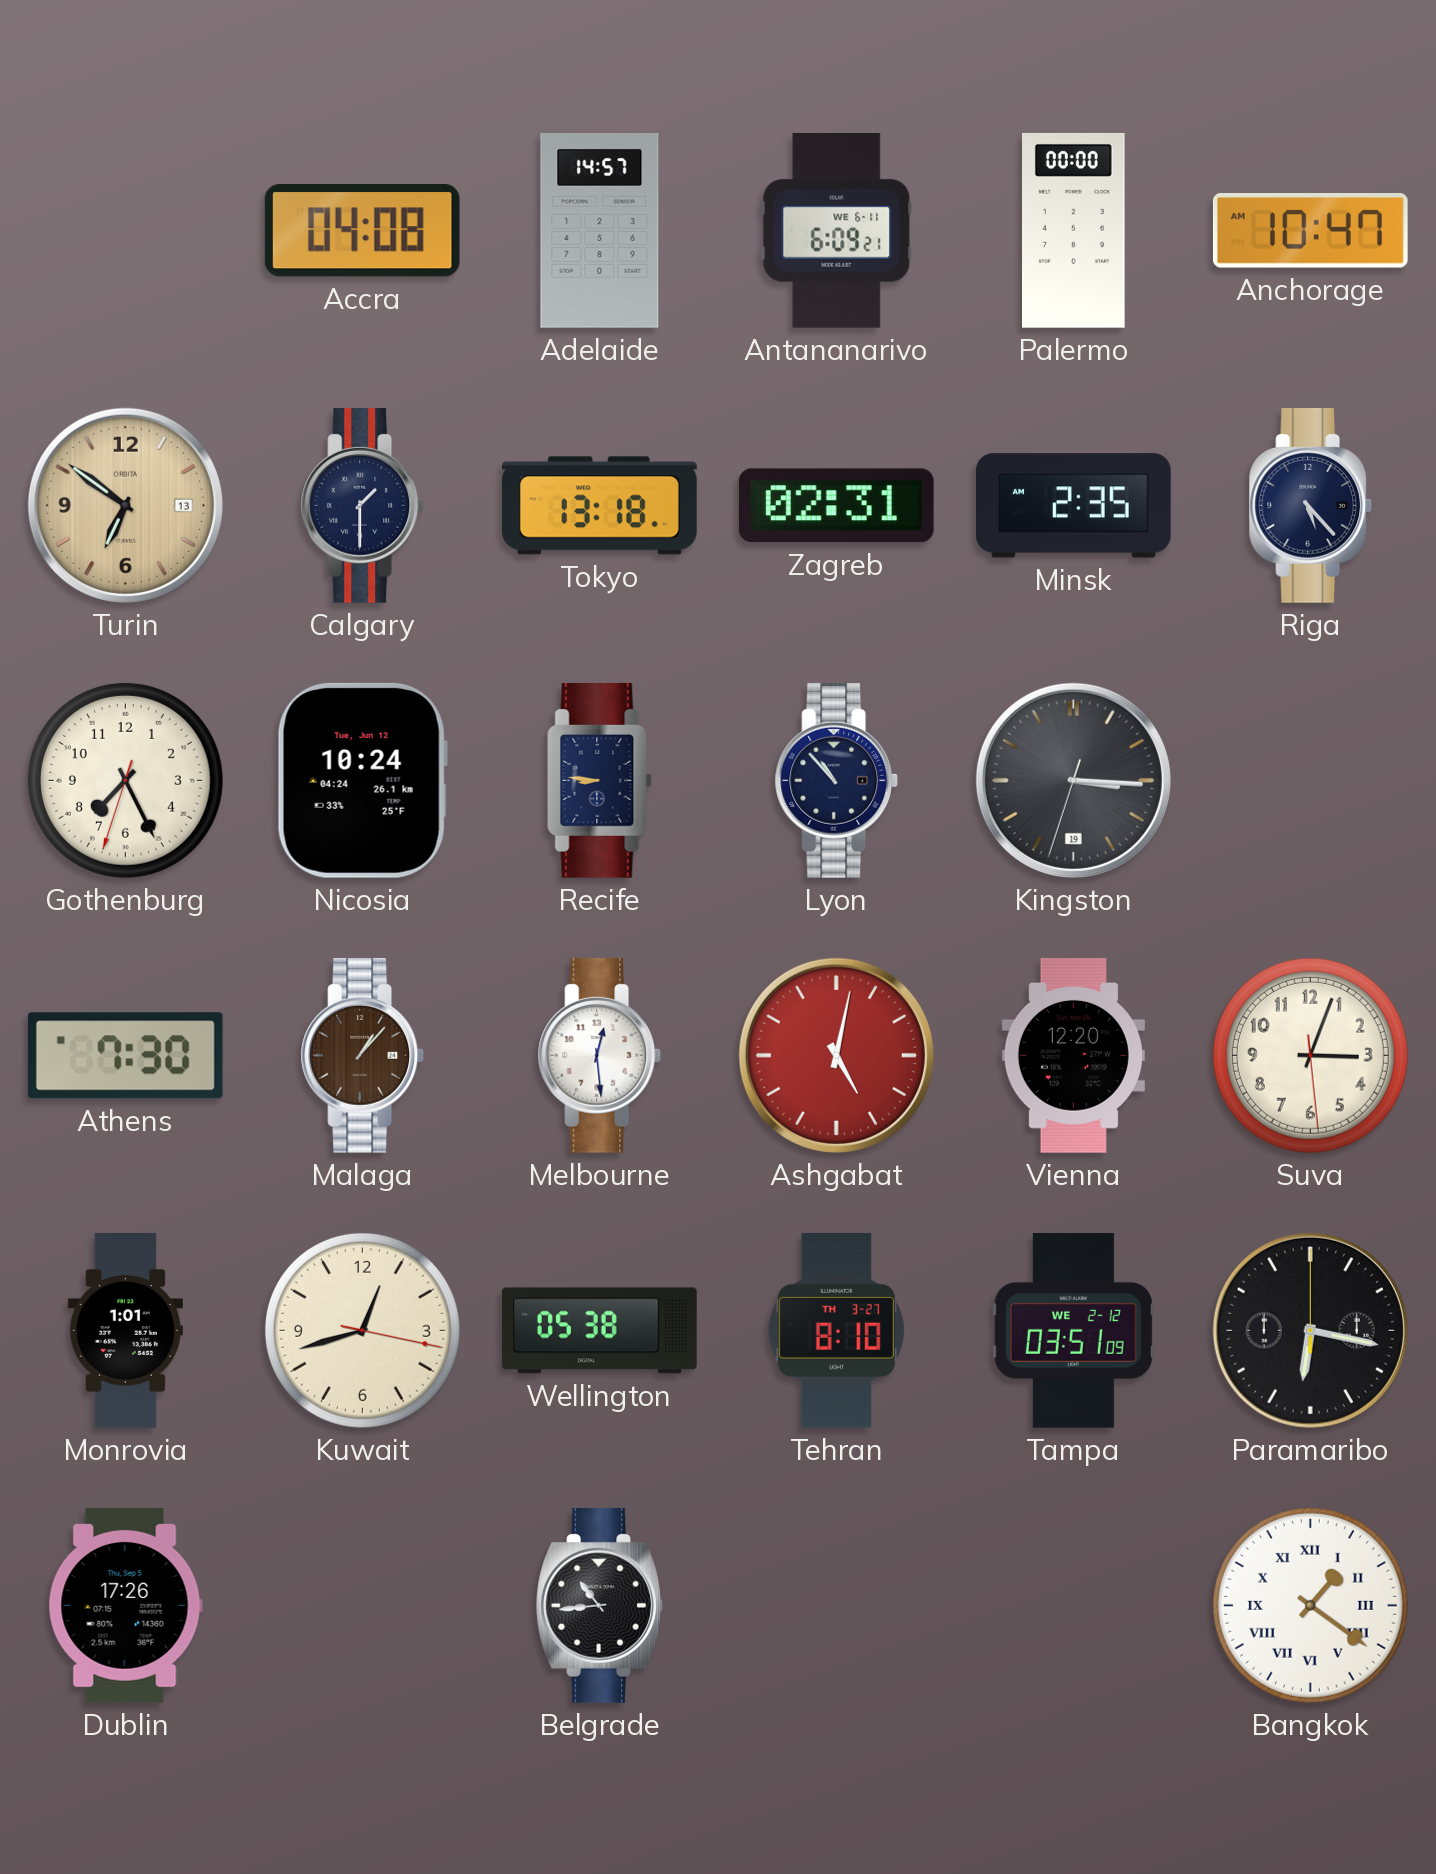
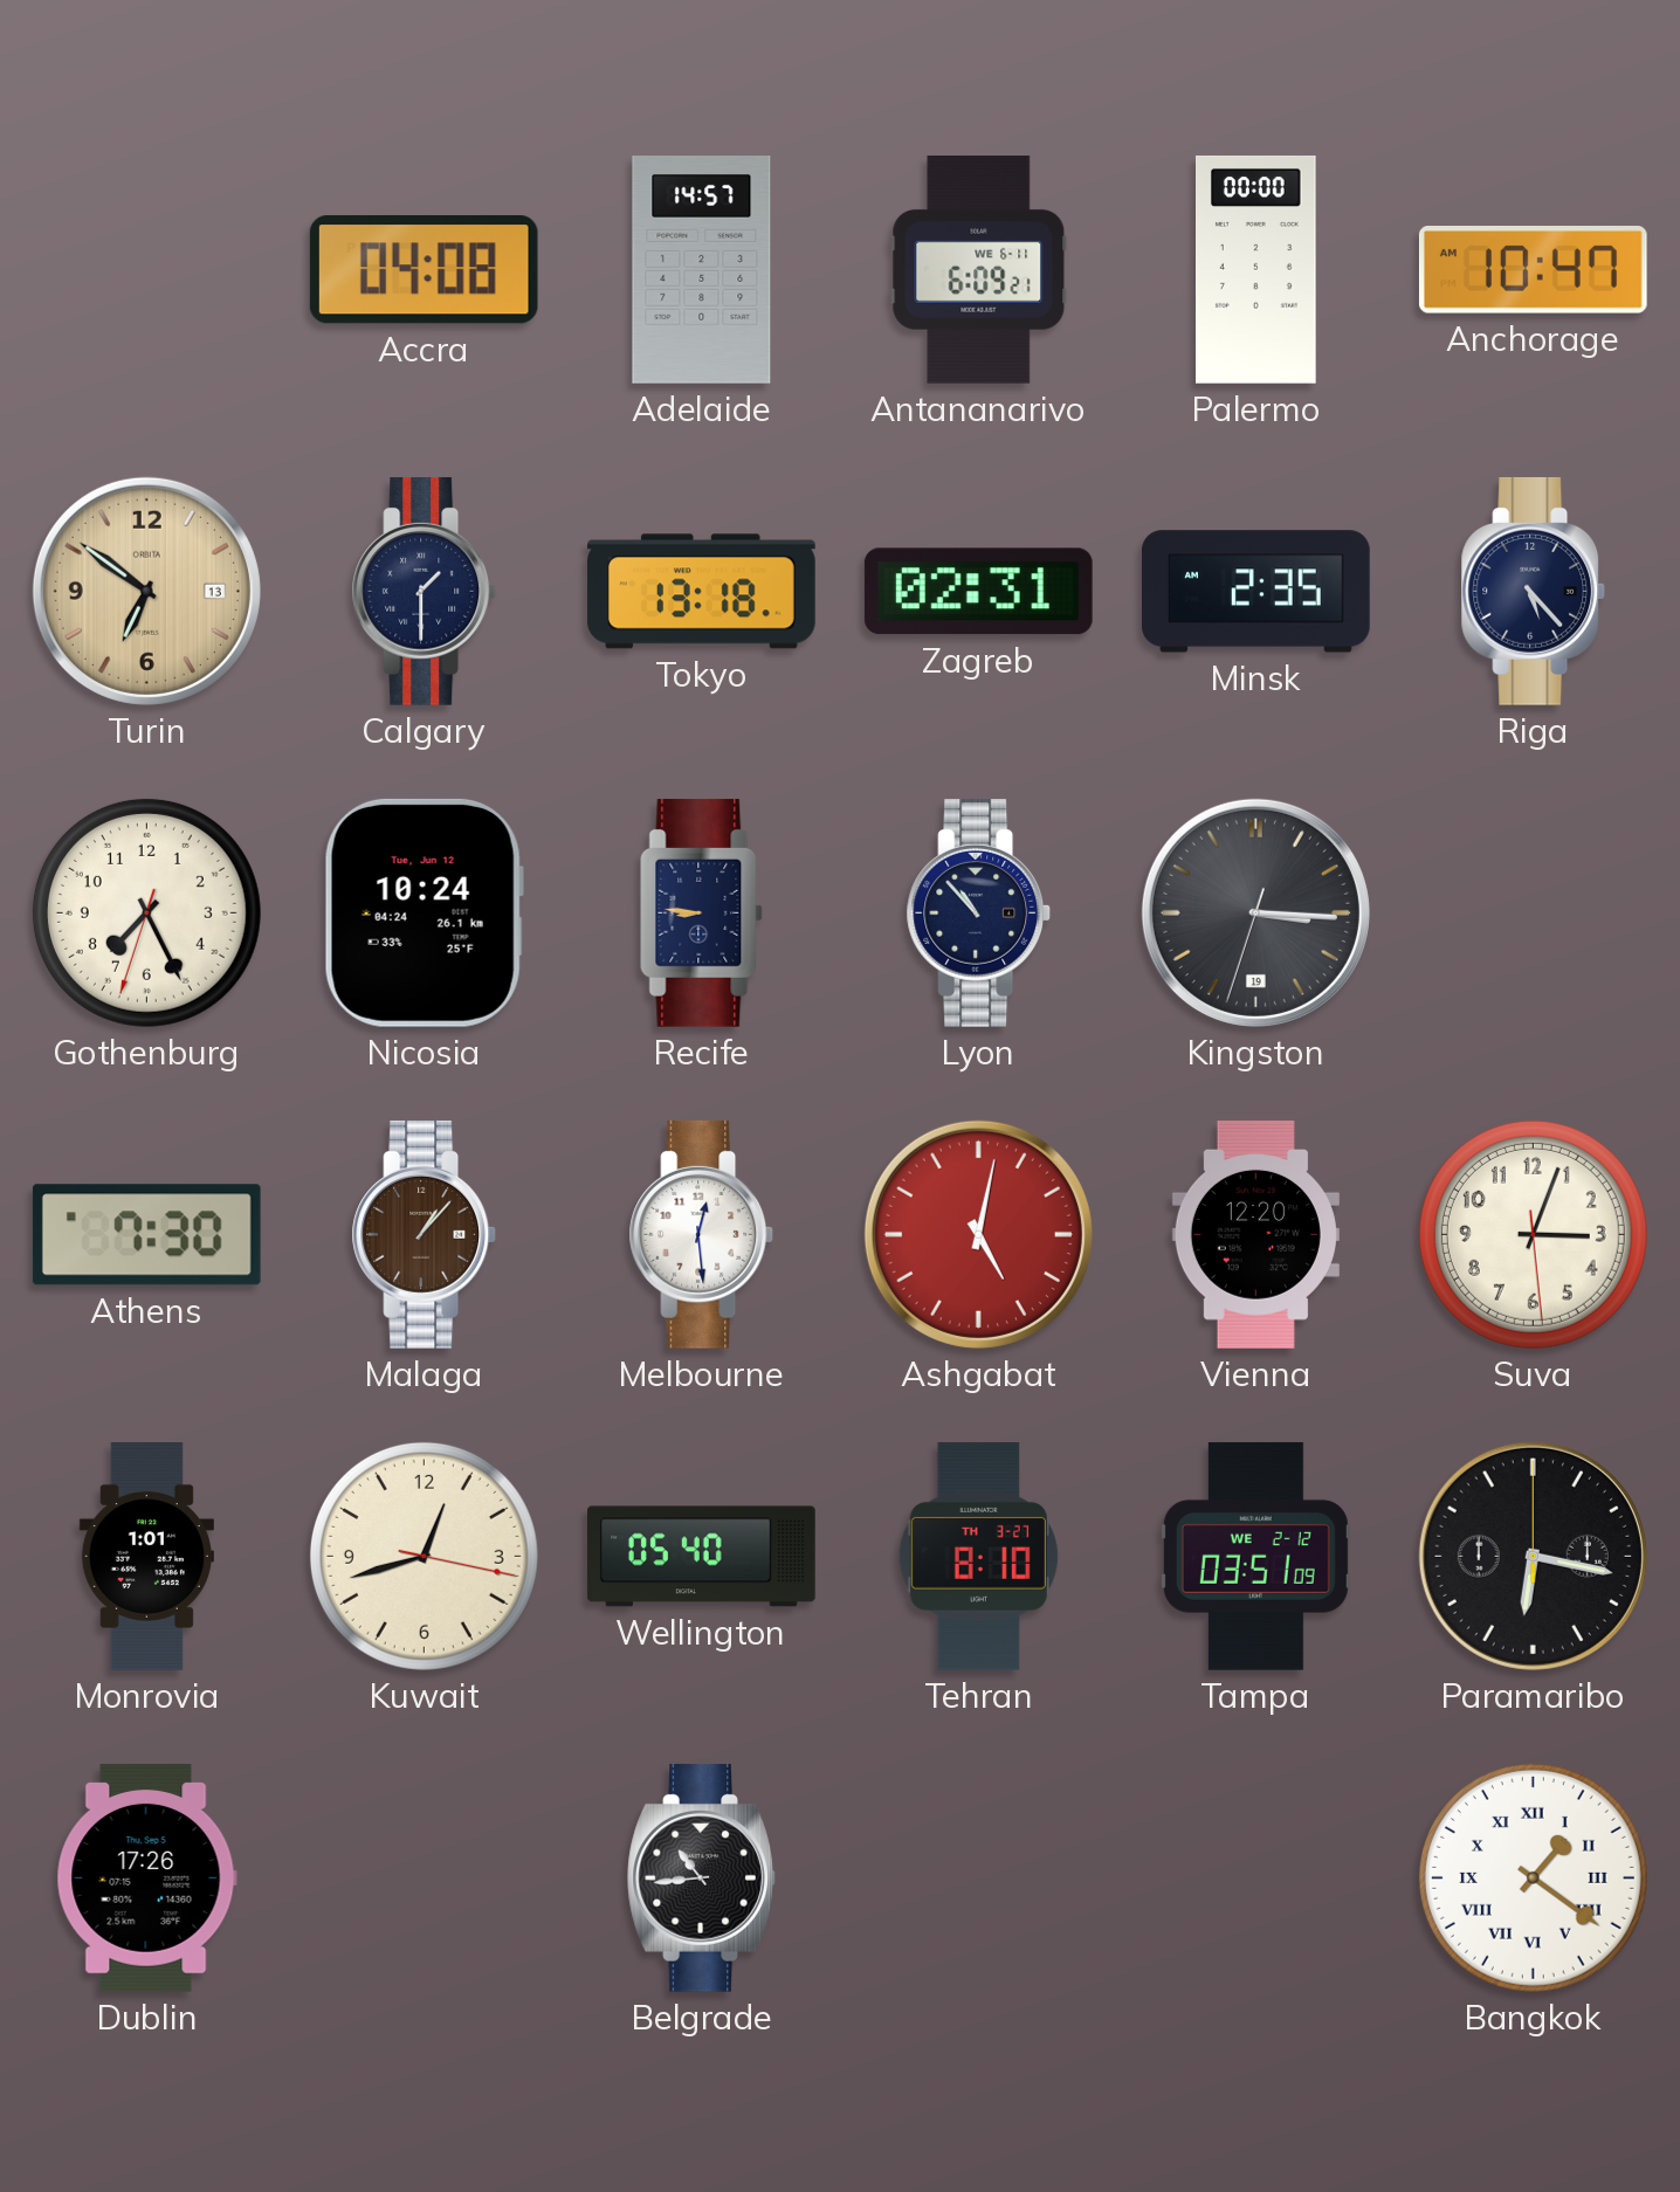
Wellington: 05:38 -> 05:40 (702, 1557)
